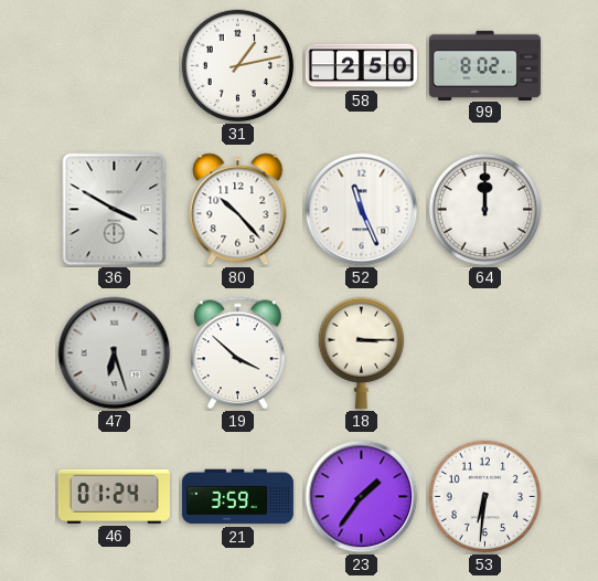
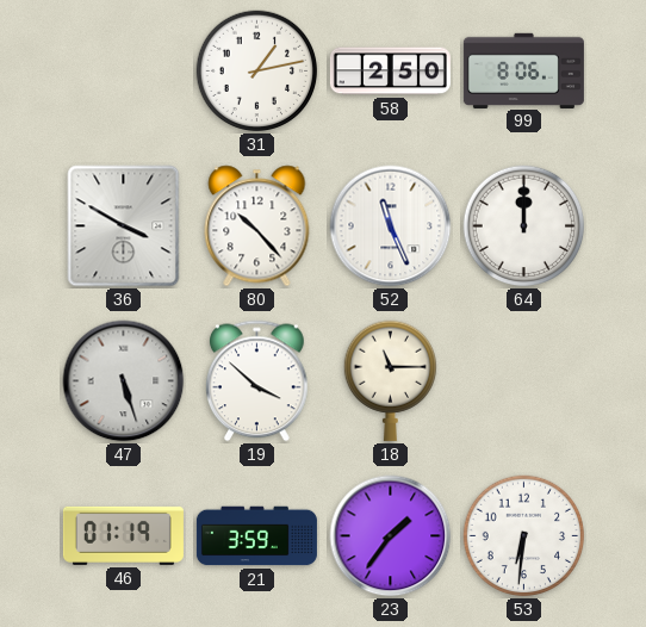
99: 8:02 -> 8:06 (523, 70)
47: 6:27 -> 5:27 (124, 381)
18: 3:15 -> 11:15 (390, 380)
46: 01:24 -> 01:19 (123, 535)
